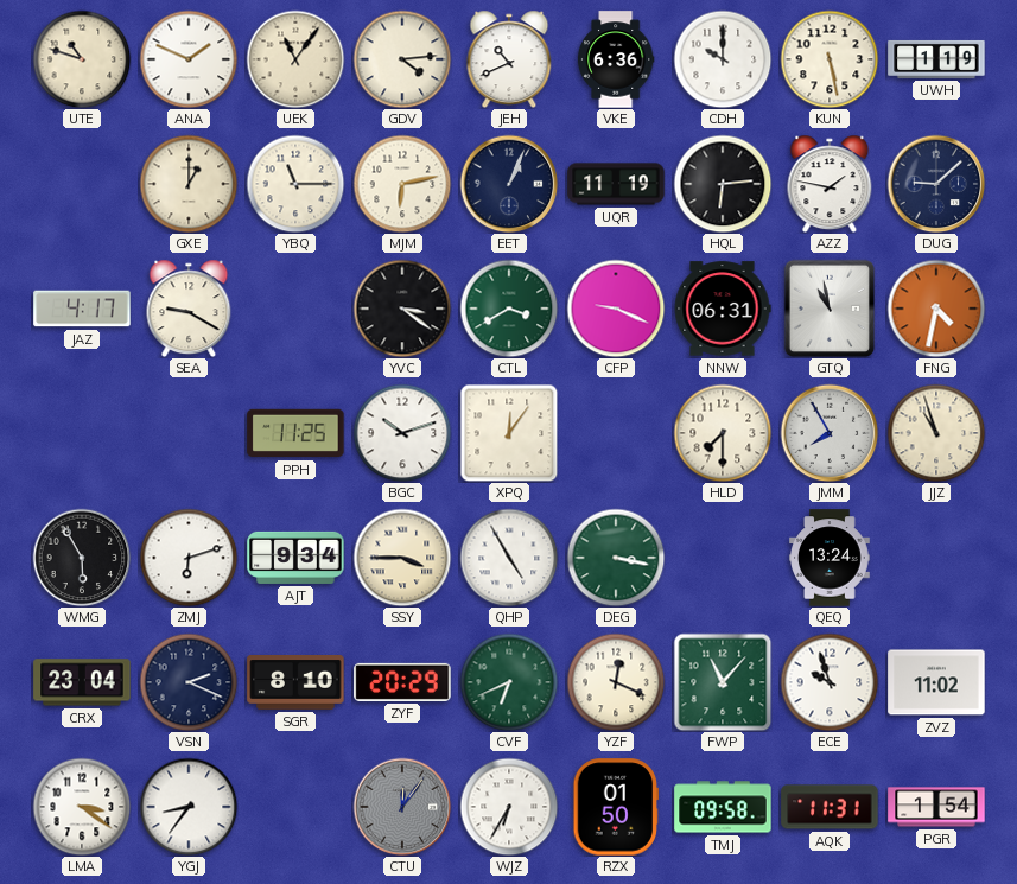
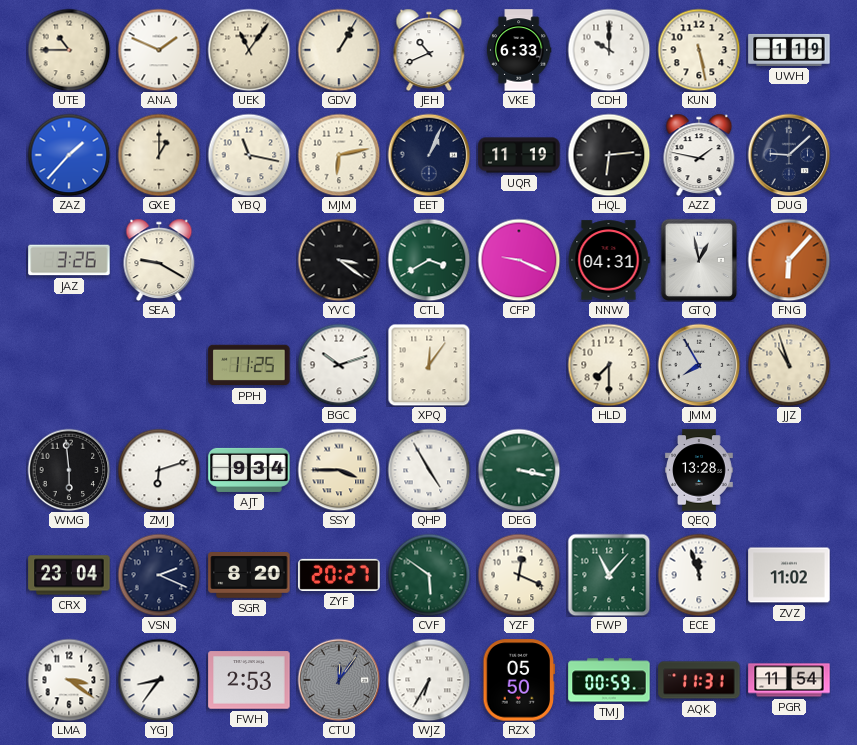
UTE: 10:48 -> 10:45 (69, 50)
GDV: 4:14 -> 1:05 (339, 50)
VKE: 6:36 -> 6:33 (519, 50)
ZAZ: none -> 1:37 (69, 155)
YBQ: 11:15 -> 11:17 (249, 155)
JAZ: 4:17 -> 3:26 (69, 260)
NNW: 06:31 -> 04:31 (609, 260)
GTQ: 10:58 -> 12:58 (699, 260)
FNG: 4:32 -> 6:07 (789, 260)
WMG: 5:55 -> 5:59 (69, 470)
QEQ: 13:24 -> 13:28 (700, 470)
SGR: 8:10 -> 8:20 (249, 575)
ZYF: 20:29 -> 20:27 (339, 575)
CVF: 6:41 -> 5:51 (429, 575)
ECE: 9:57 -> 11:57 (699, 575)
FWH: none -> 2:53 (249, 680)
RZX: 01:50 -> 05:50 (519, 680)
TMJ: 09:58 -> 00:59 (609, 680)
PGR: 1:54 -> 11:54 (789, 680)
